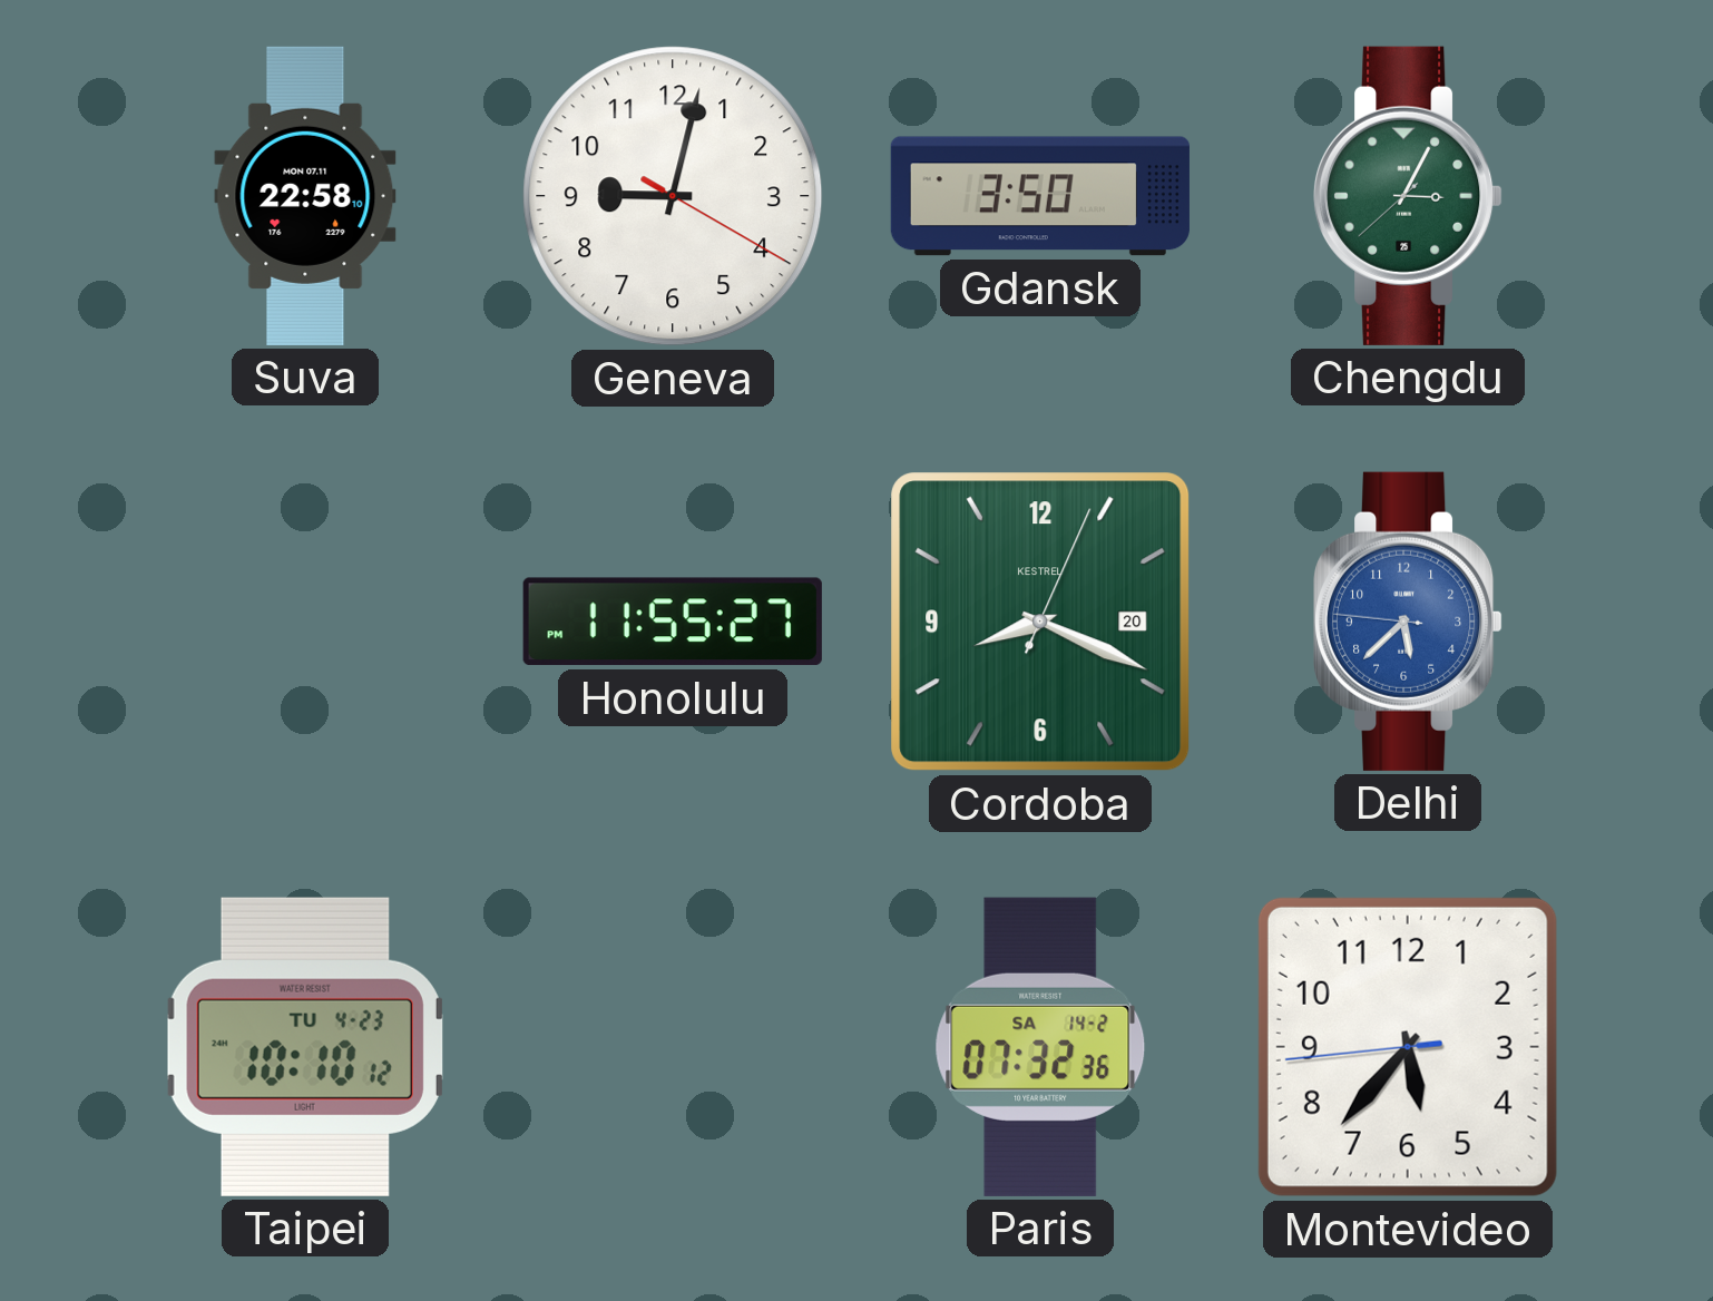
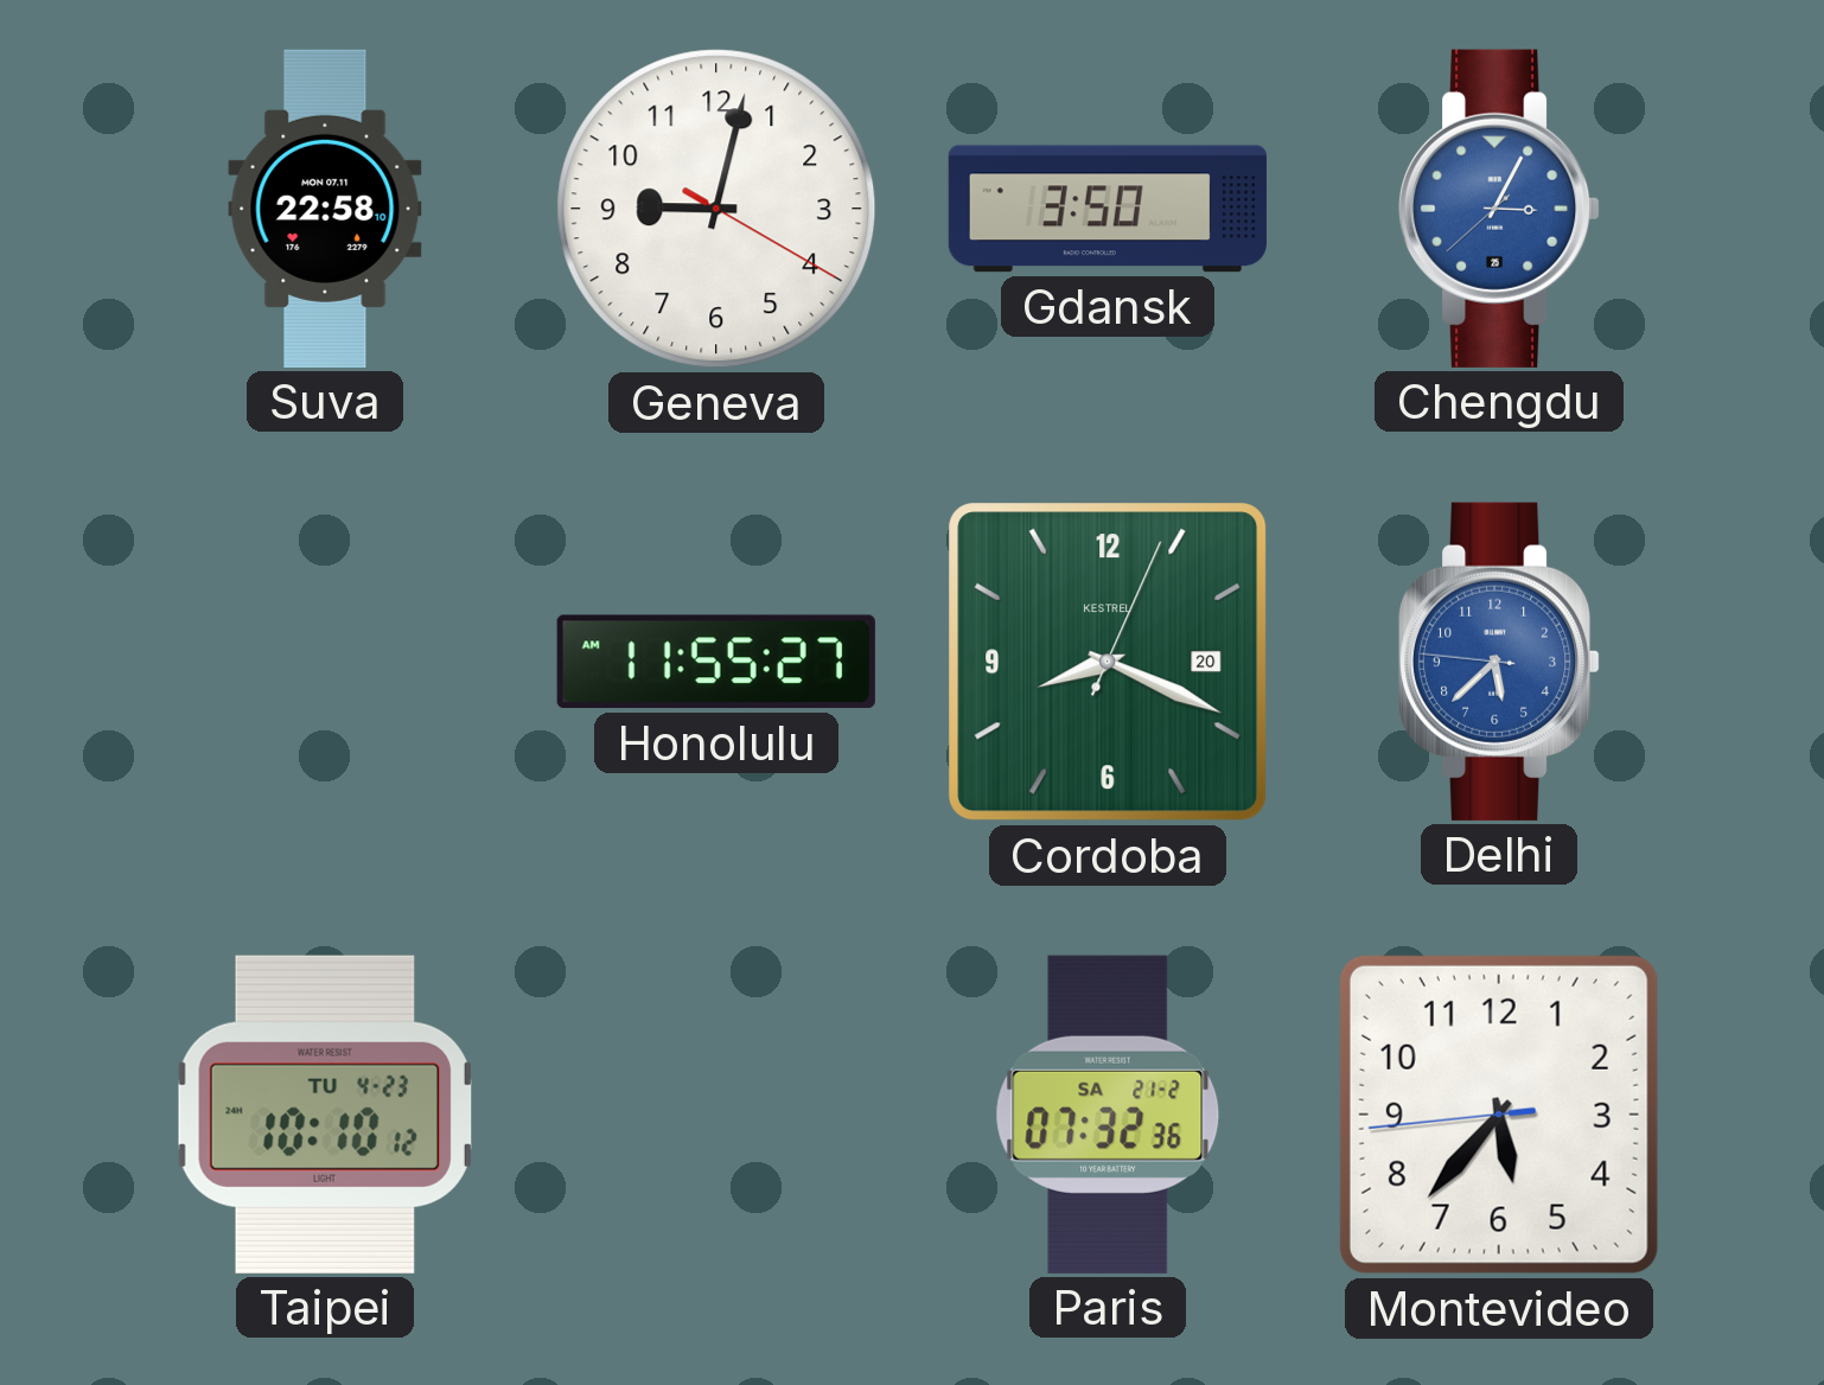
Chengdu dial: green -> blue (1500, 209)
Honolulu: 11:55:27 PM -> 11:55:27 AM (716, 662)
Paris date: SA 14-2 -> SA 21-2 (1108, 1115)
